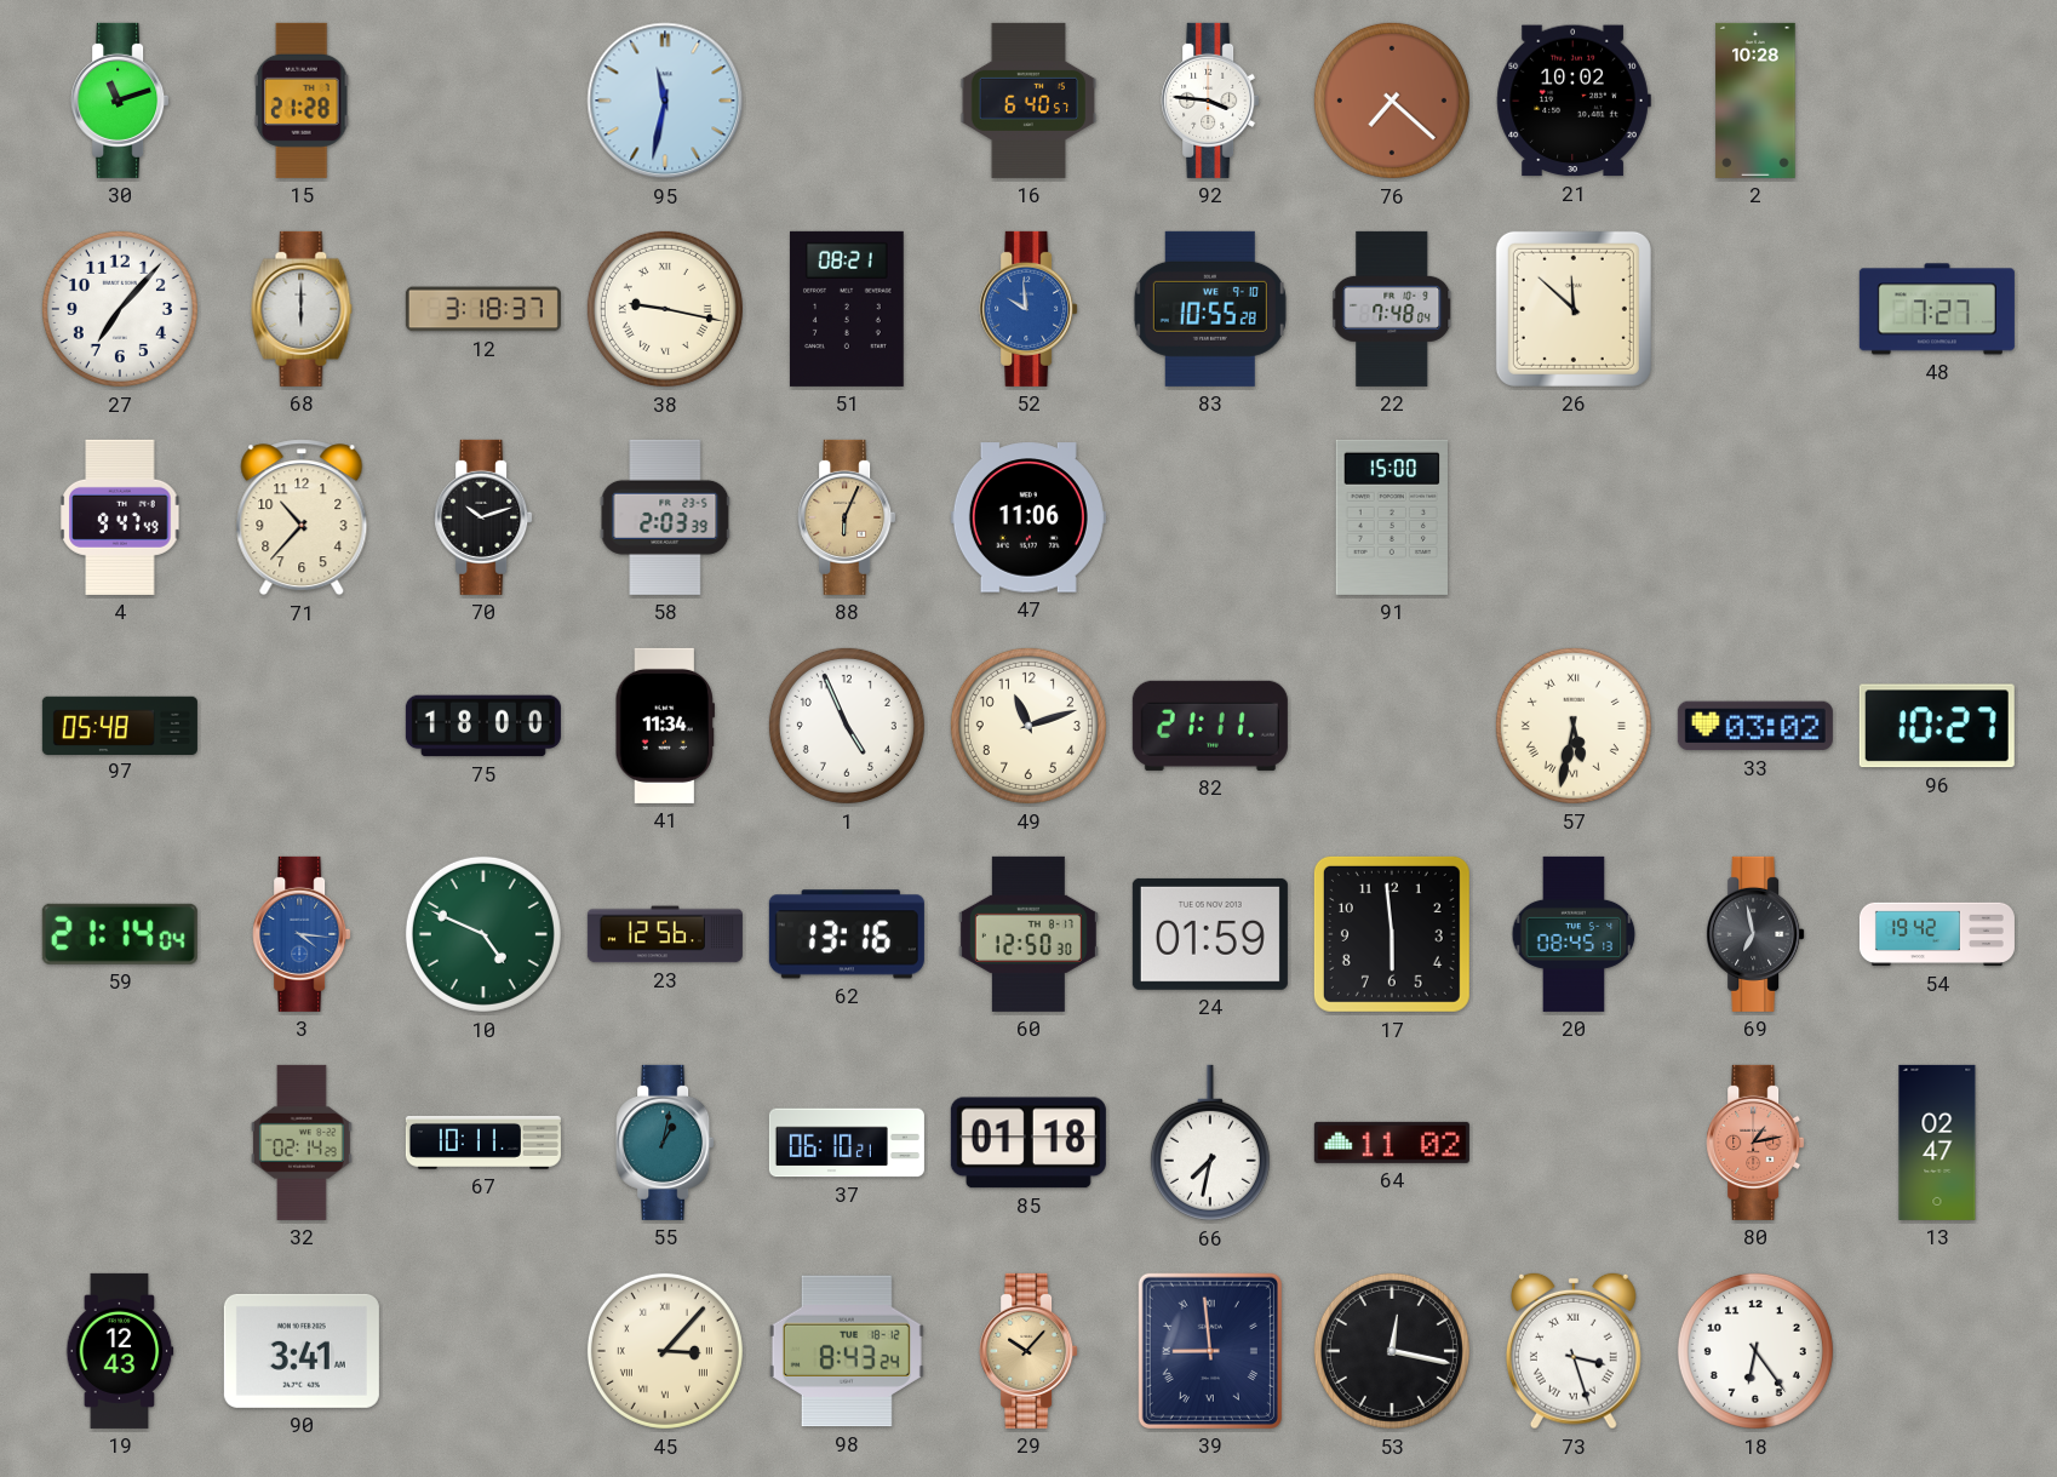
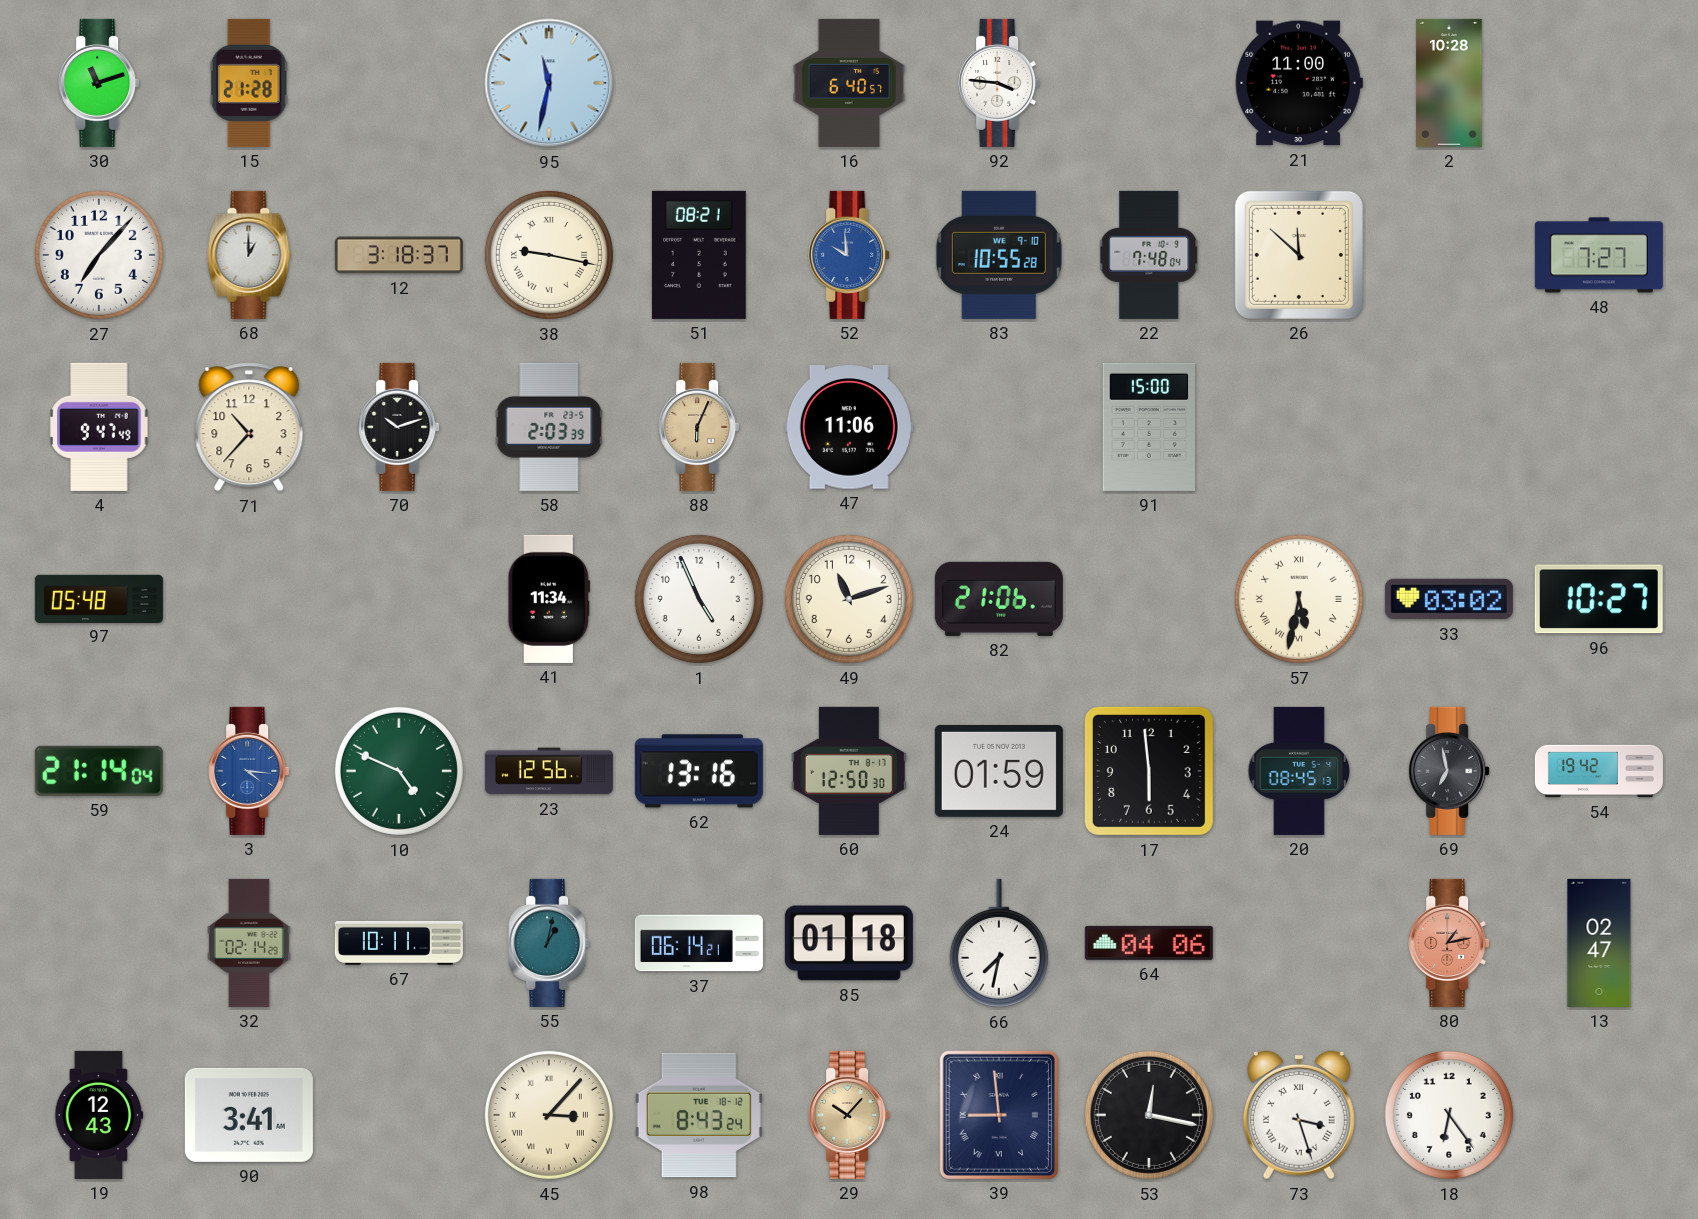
76: 7:22 -> none (1392, 101)
21: 10:02 -> 11:00 (1299, 83)
68: 6:00 -> 1:00 (249, 255)
75: 18:00 -> none (483, 726)
82: 21:11 -> 21:06 (999, 599)
37: 06:10 -> 06:14 (699, 943)
64: 11:02 -> 04:06 (1149, 943)
